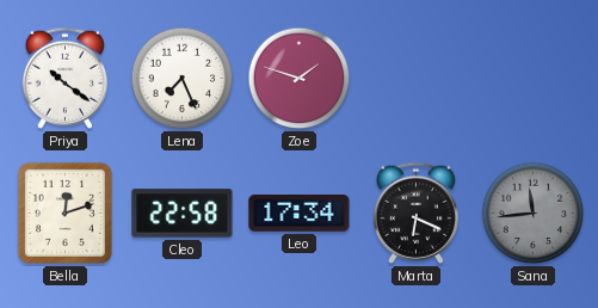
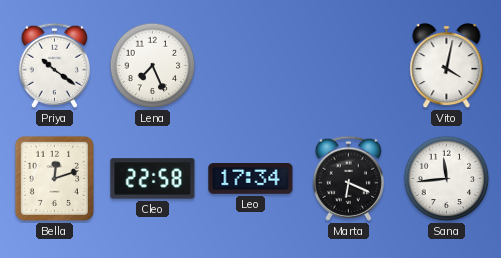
Zoe: 1:48 -> none (300, 79)
Vito: none -> 4:02 (447, 66)
Sana dial: grey -> white (447, 179)
